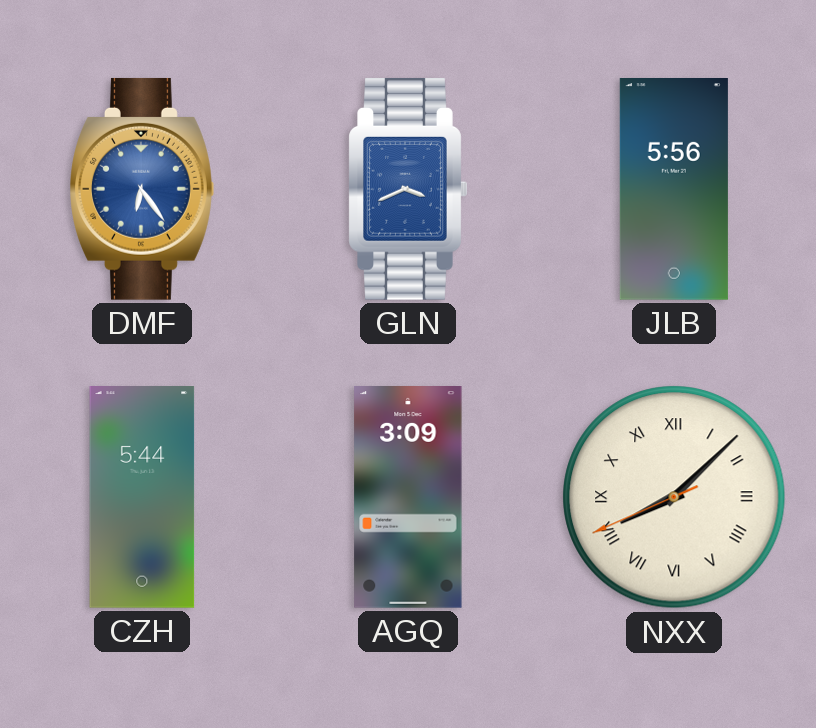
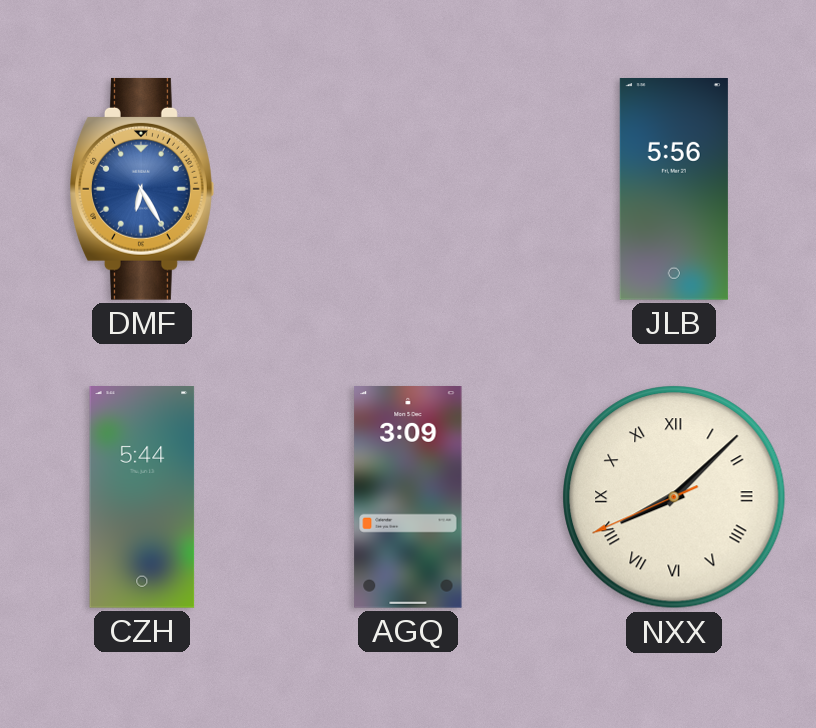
DMF: 6:24 -> 6:25 (142, 189)
GLN: 3:41 -> none (408, 189)
